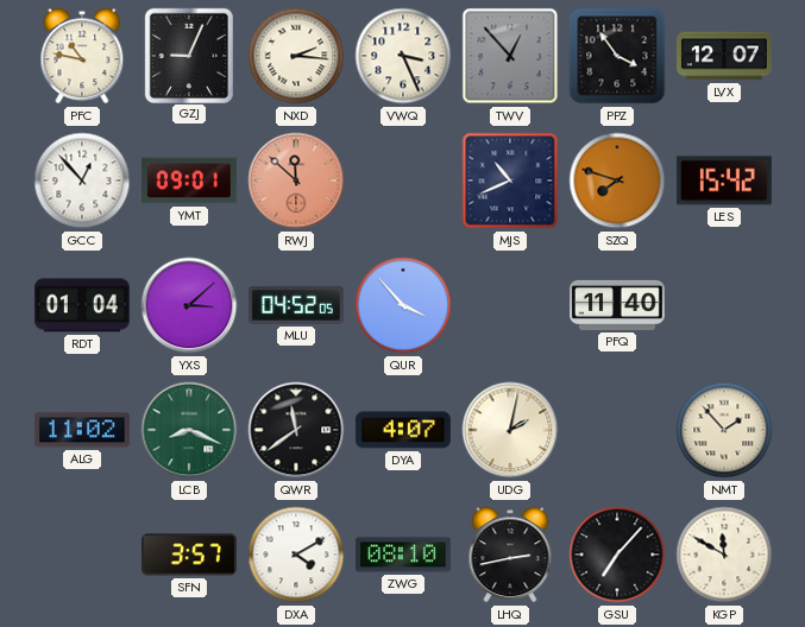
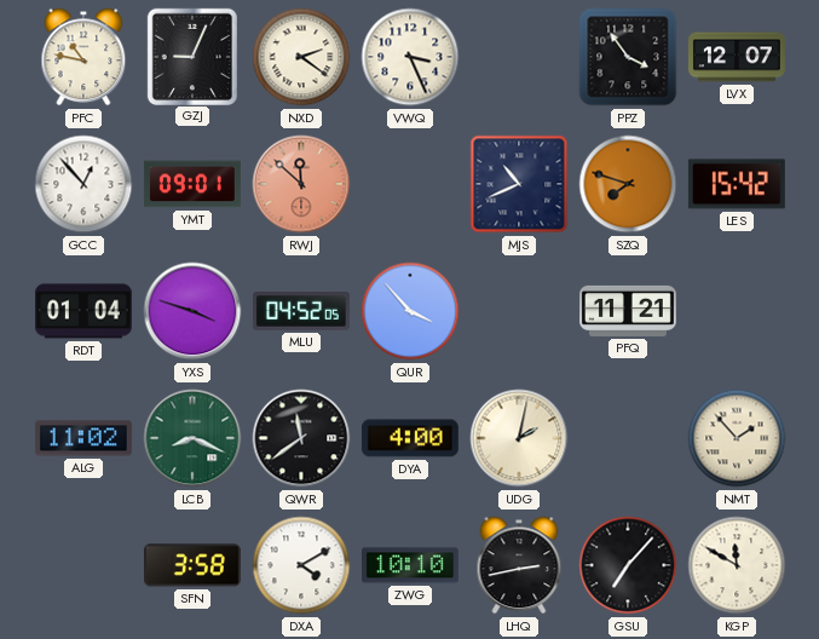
NXD: 2:16 -> 2:21 (301, 57)
TWV: 12:53 -> none (510, 56)
YXS: 3:08 -> 3:48 (192, 311)
PFQ: 11:40 -> 11:21 (629, 311)
DYA: 4:07 -> 4:00 (410, 438)
SFN: 3:57 -> 3:58 (192, 565)
ZWG: 08:10 -> 10:10 (410, 565)
